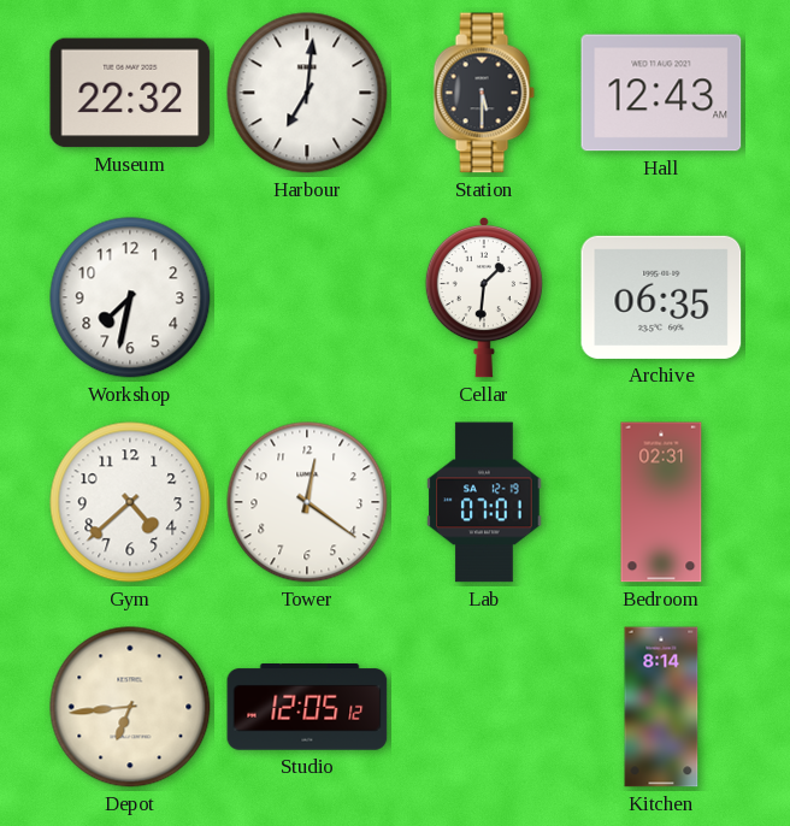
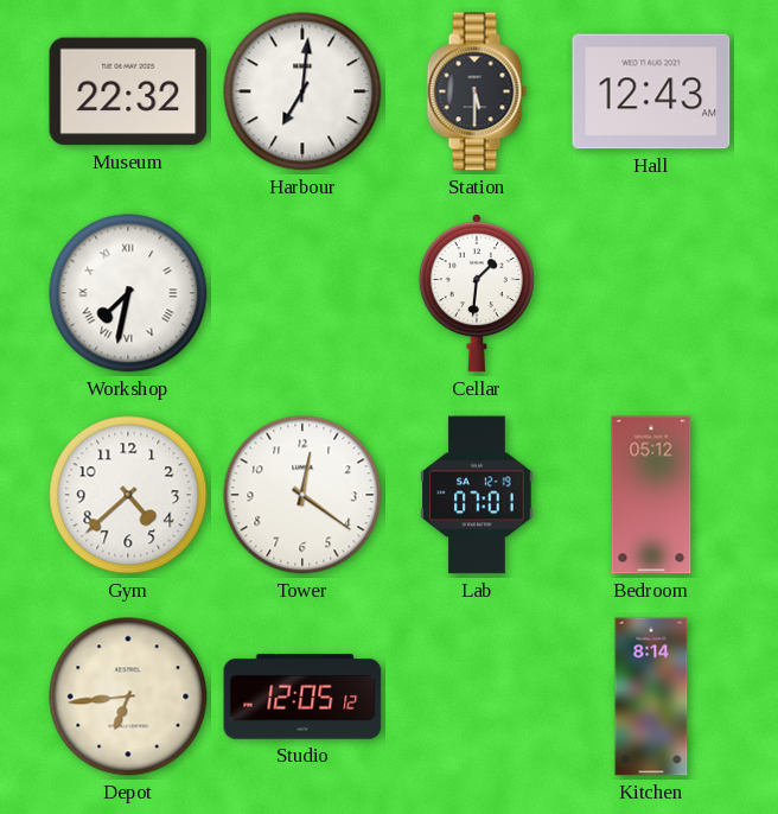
Workshop numerals: Arabic -> Roman (128, 293)
Archive: 06:35 -> none (661, 297)
Bedroom: 02:31 -> 05:12 (651, 495)
